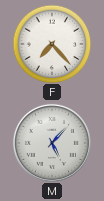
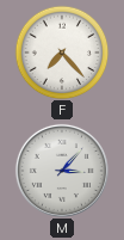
M: 5:07 -> 3:07 (62, 171)
